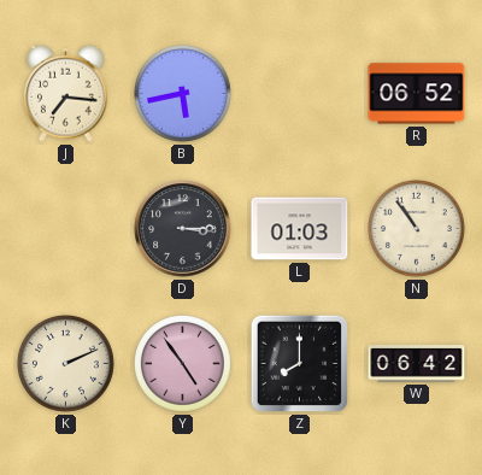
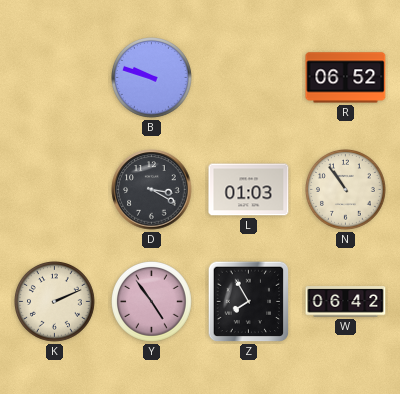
J: 7:16 -> none (66, 93)
B: 5:43 -> 9:48 (152, 78)
D: 3:15 -> 3:20 (152, 190)
Z: 8:00 -> 7:55 (249, 302)
